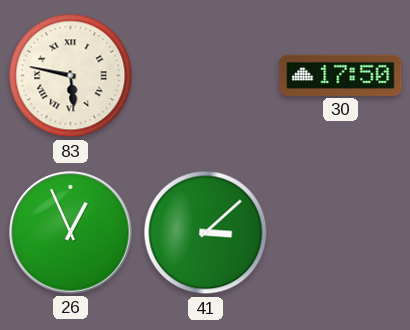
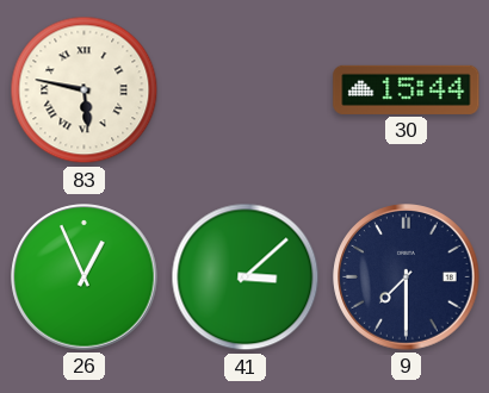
30: 17:50 -> 15:44 (407, 89)
9: none -> 7:30 (407, 277)
